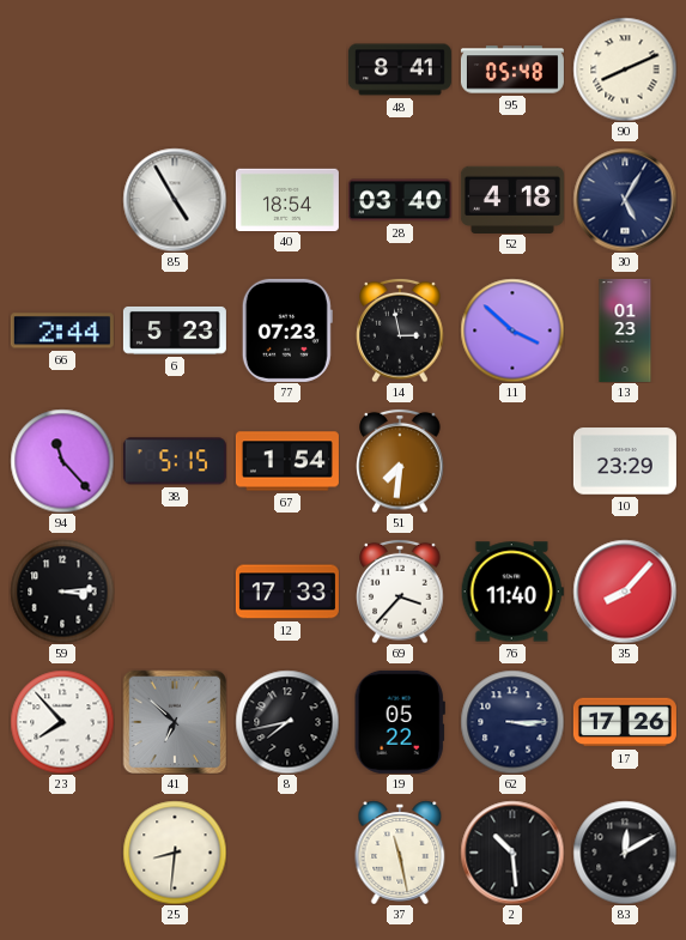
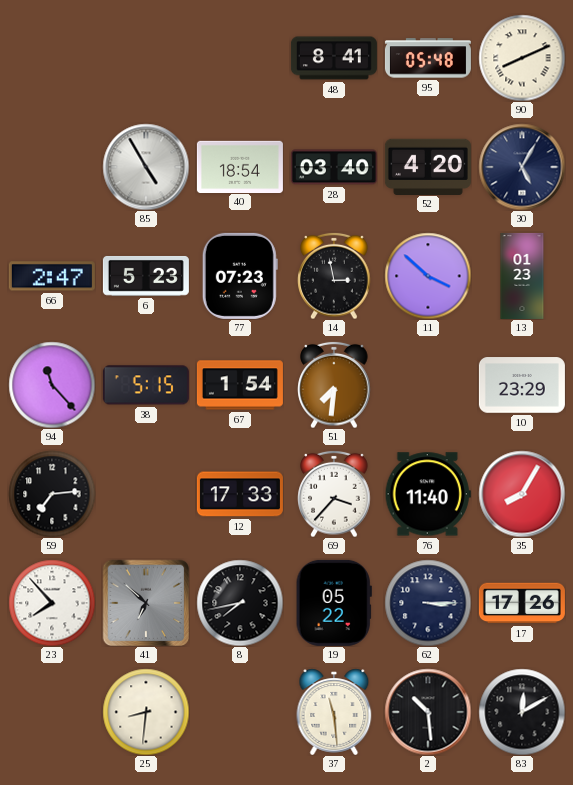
52: 4:18 -> 4:20 (428, 166)
66: 2:44 -> 2:47 (52, 276)
59: 3:14 -> 7:14 (52, 494)
35: 8:07 -> 8:05 (522, 494)
37: 11:28 -> 11:29 (334, 712)
